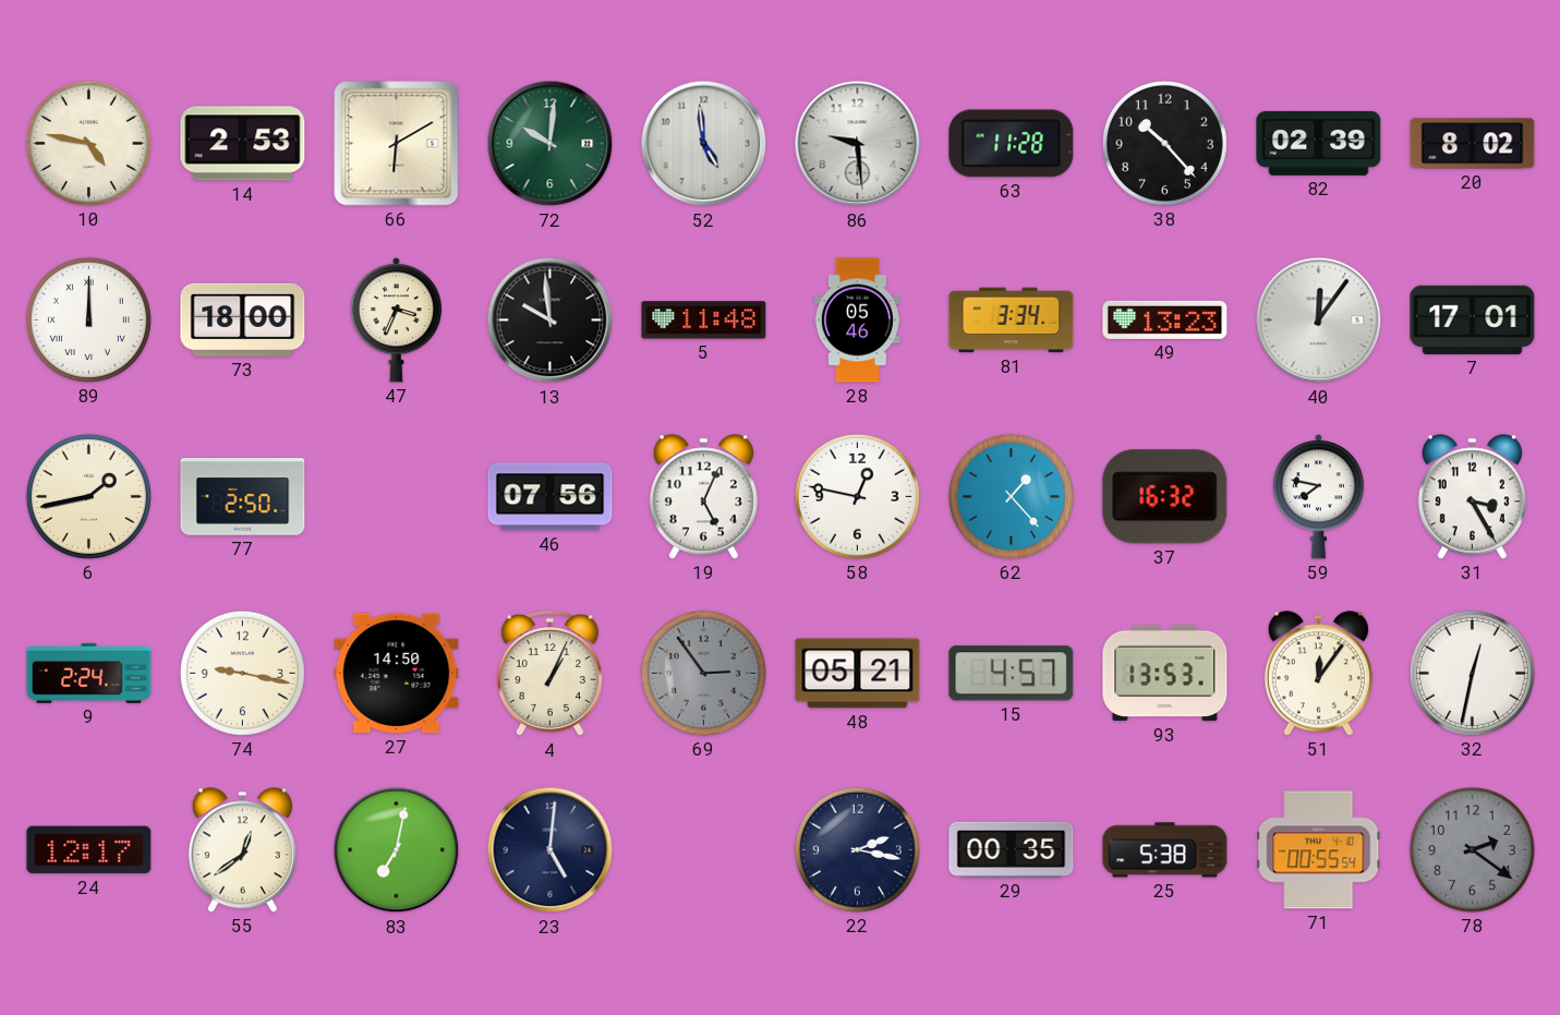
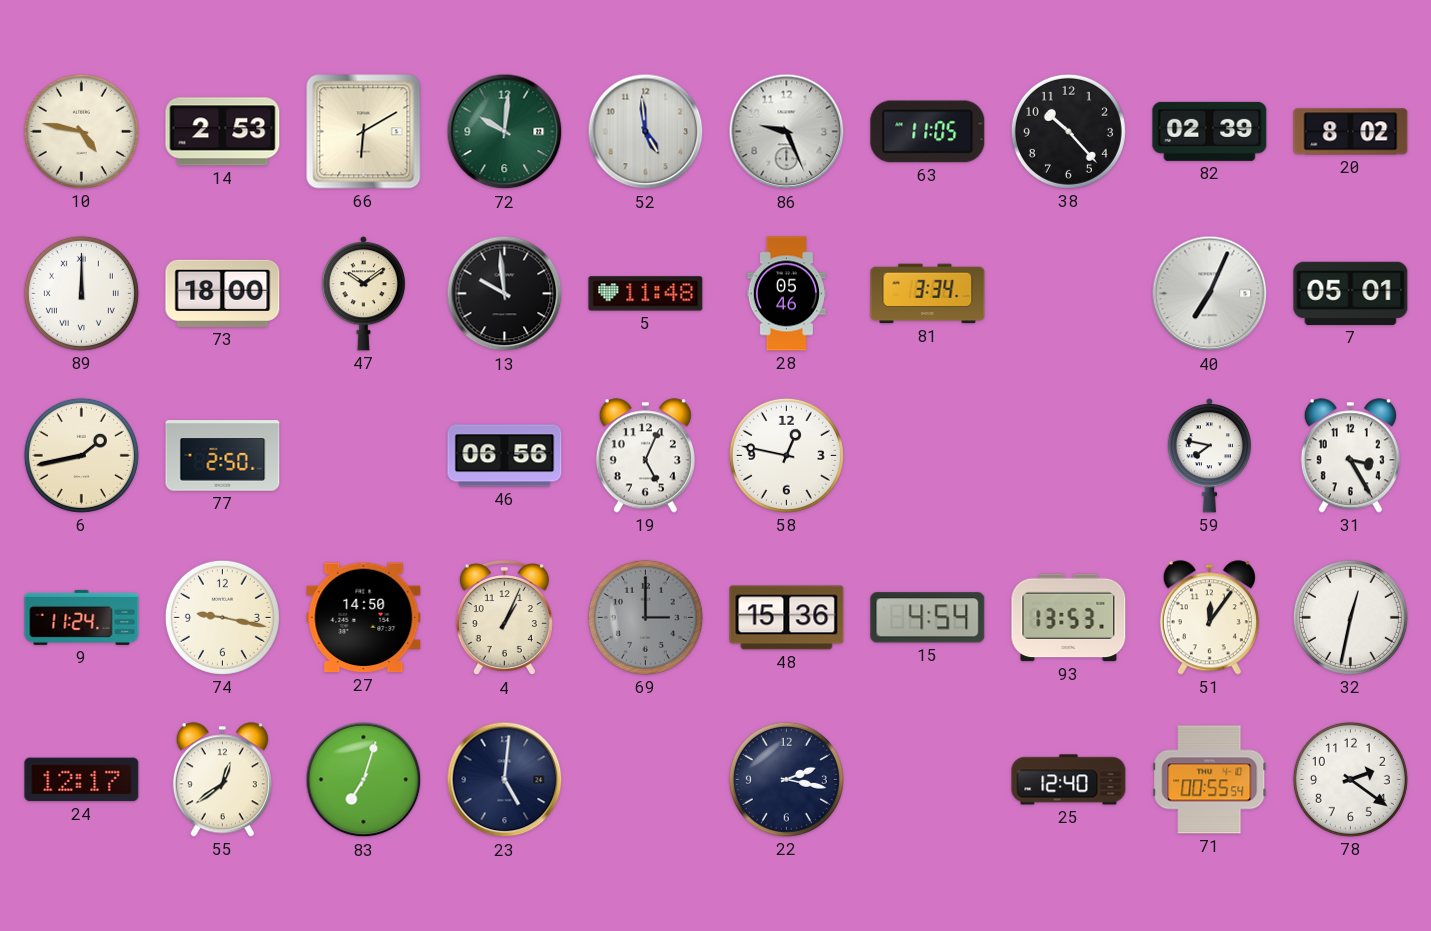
86: 9:29 -> 9:26 (787, 132)
63: 11:28 -> 11:05 (928, 132)
47: 3:34 -> 10:09 (363, 294)
49: 13:23 -> none (1165, 319)
40: 12:06 -> 7:04 (1210, 294)
7: 17:01 -> 05:01 (1351, 293)
46: 07:56 -> 06:56 (505, 456)
62: 1:23 -> none (1011, 496)
37: 16:32 -> none (1165, 497)
9: 2:24 -> 11:24 (82, 617)
69: 2:54 -> 3:00 (645, 617)
48: 05:21 -> 15:36 (787, 618)
15: 4:57 -> 4:54 (928, 618)
83: 7:02 -> 7:03 (364, 780)
29: 00:35 -> none (1012, 849)
25: 5:38 -> 12:40 (1069, 780)
78 dial: grey -> white (1350, 779)
